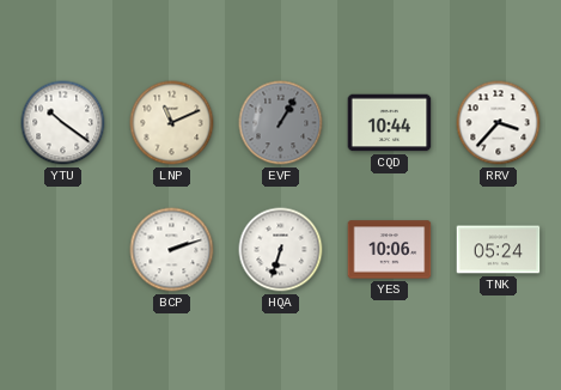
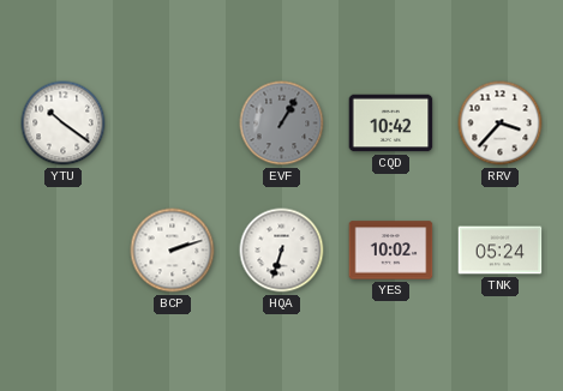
LNP: 11:11 -> none (172, 123)
CQD: 10:44 -> 10:42 (391, 124)
YES: 10:06 -> 10:02 (391, 251)
